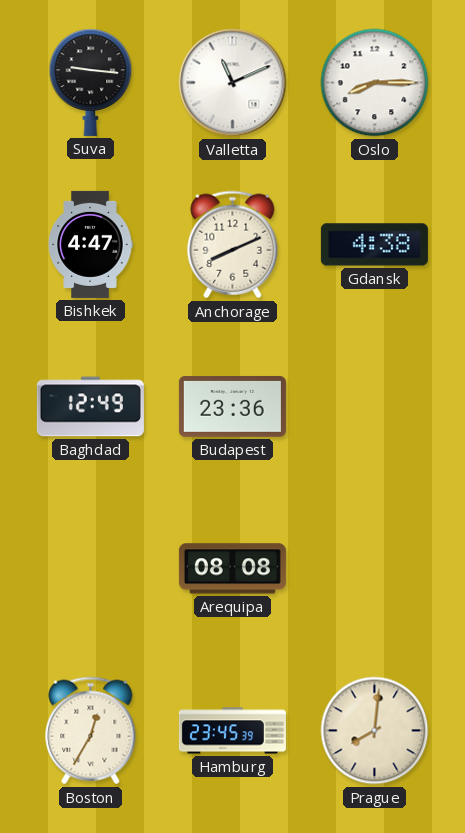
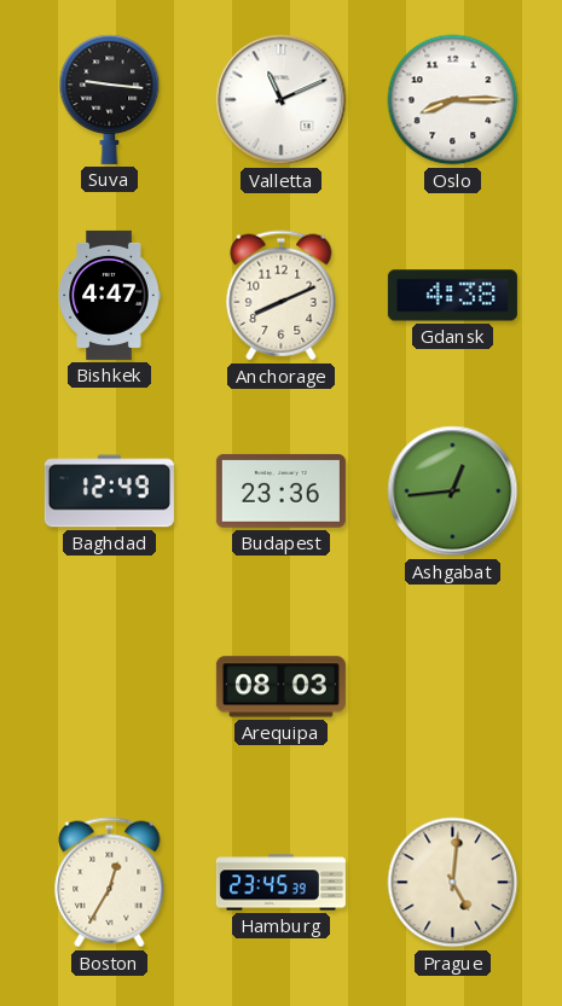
Ashgabat: none -> 12:44 (453, 492)
Arequipa: 08:08 -> 08:03 (280, 687)
Prague: 8:01 -> 5:01 (453, 883)
